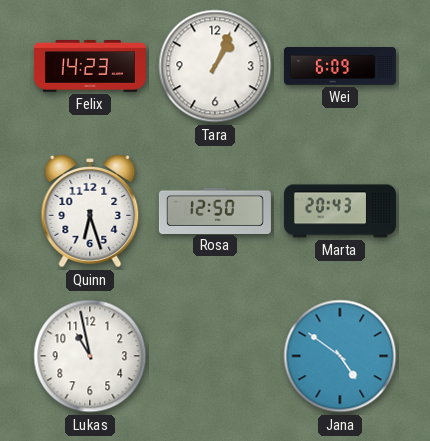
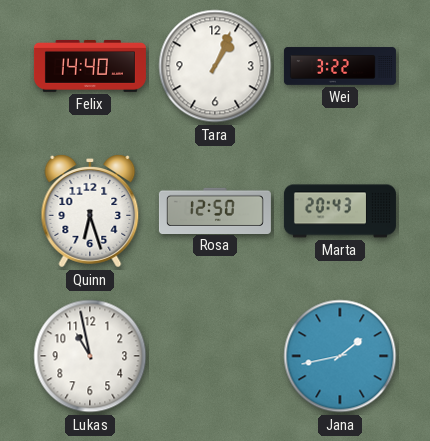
Felix: 14:23 -> 14:40 (90, 66)
Wei: 6:09 -> 3:22 (340, 66)
Jana: 4:51 -> 1:43 (340, 356)
